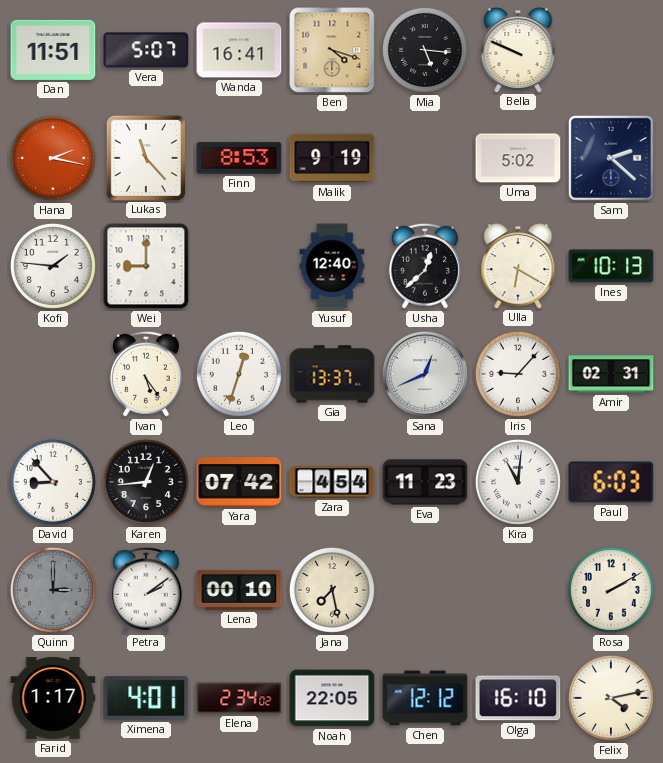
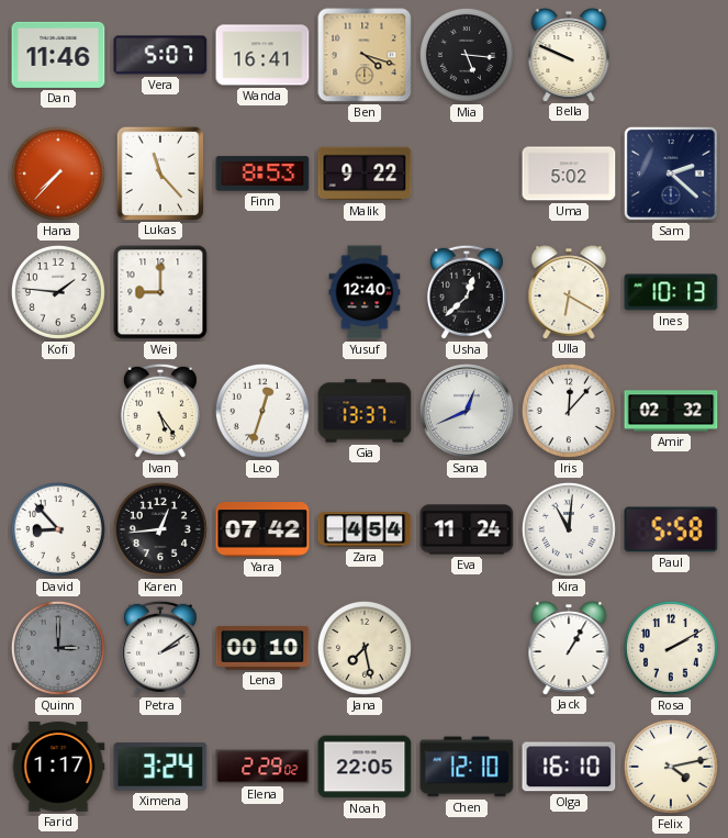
Dan: 11:51 -> 11:46 (58, 55)
Hana: 2:17 -> 7:37 (58, 174)
Malik: 9:19 -> 9:22 (365, 174)
Iris: 9:07 -> 12:07 (569, 411)
Amir: 02:31 -> 02:32 (671, 411)
Eva: 11:23 -> 11:24 (467, 529)
Paul: 6:03 -> 5:58 (671, 529)
Jack: none -> 1:05 (569, 648)
Ximena: 4:01 -> 3:24 (160, 767)
Elena: 2:34 -> 2:29 (262, 767)
Chen: 12:12 -> 12:10 (467, 767)
